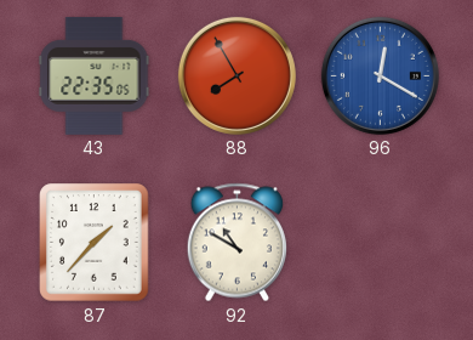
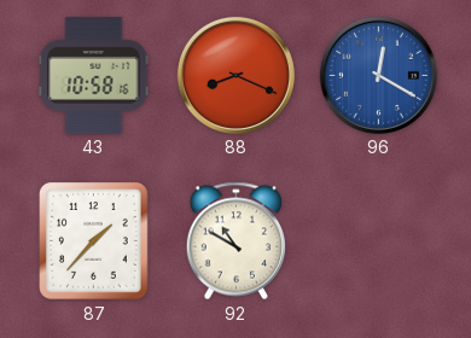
43: 22:35 -> 10:58 (94, 75)
88: 7:55 -> 8:19 (235, 75)
